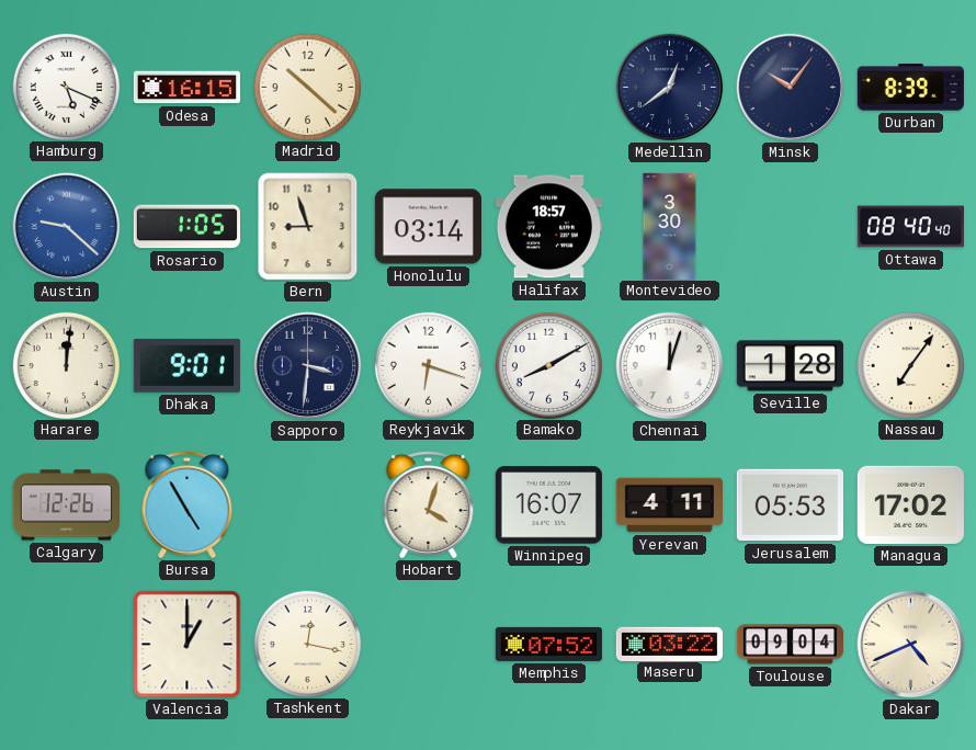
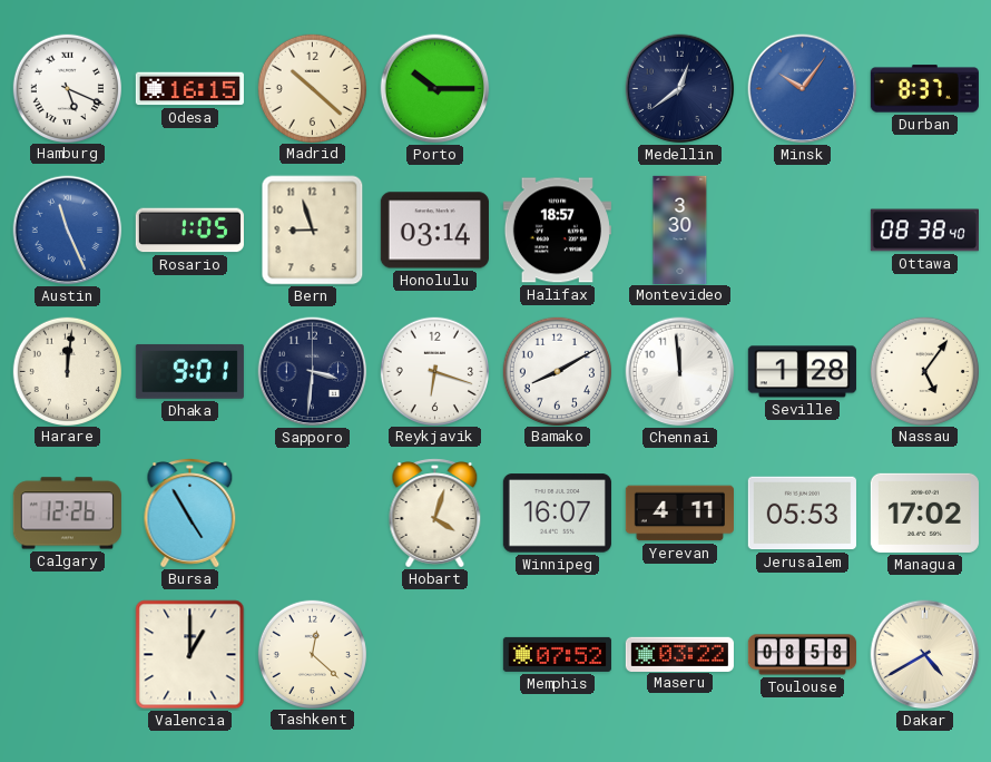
Porto: none -> 10:15 (435, 89)
Minsk dial: navy -> blue (803, 89)
Durban: 8:39 -> 8:37 (924, 89)
Austin: 9:22 -> 11:26 (68, 231)
Ottawa: 08:40 -> 08:38 (924, 231)
Chennai: 12:03 -> 11:59 (680, 372)
Nassau: 7:06 -> 5:06 (924, 371)
Tashkent: 12:17 -> 12:22 (312, 654)
Toulouse: 09:04 -> 08:58 (802, 655)
Dakar: 4:41 -> 4:40 (925, 655)
